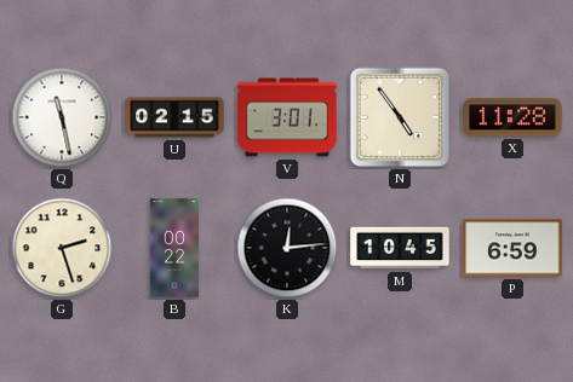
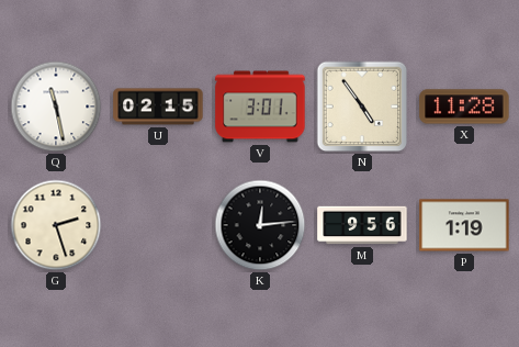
B: 00:22 -> none (174, 248)
M: 10:45 -> 9:56 (362, 225)
P: 6:59 -> 1:19 (464, 225)
